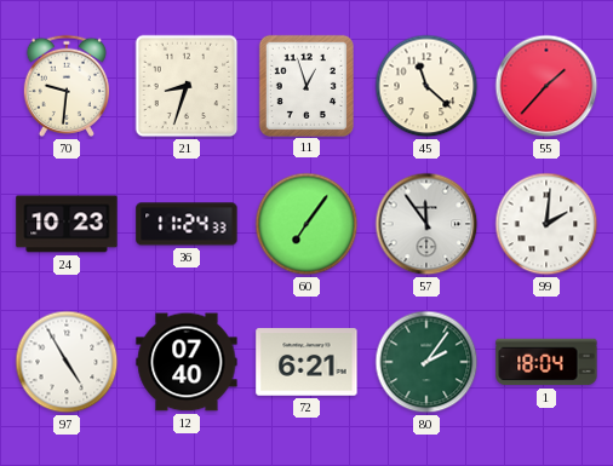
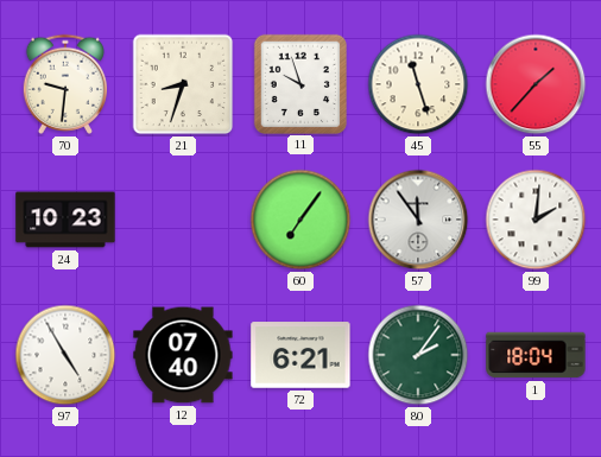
11: 12:57 -> 9:57 (299, 83)
45: 11:22 -> 11:27 (418, 84)
36: 11:24 -> none (187, 224)
